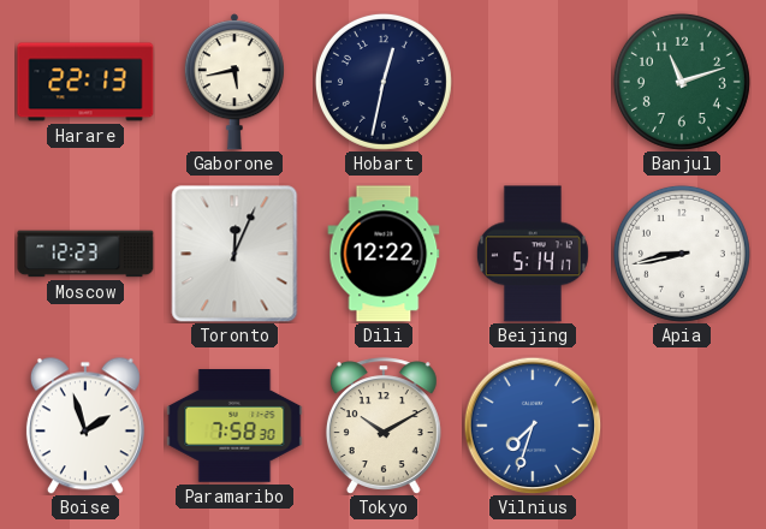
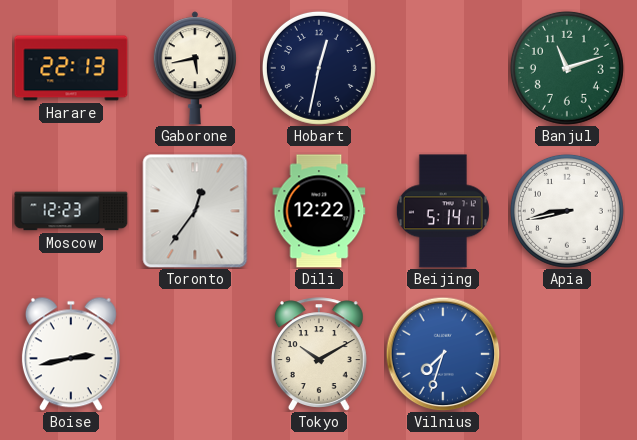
Toronto: 12:04 -> 12:36 (195, 211)
Boise: 1:57 -> 2:43 (71, 354)
Paramaribo: 7:58 -> none (234, 426)
